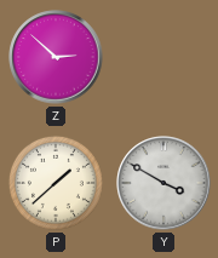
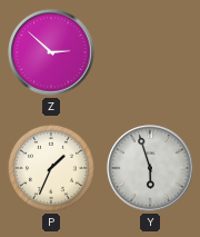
P: 1:38 -> 1:34 (51, 168)
Y: 3:50 -> 5:57 (150, 168)
